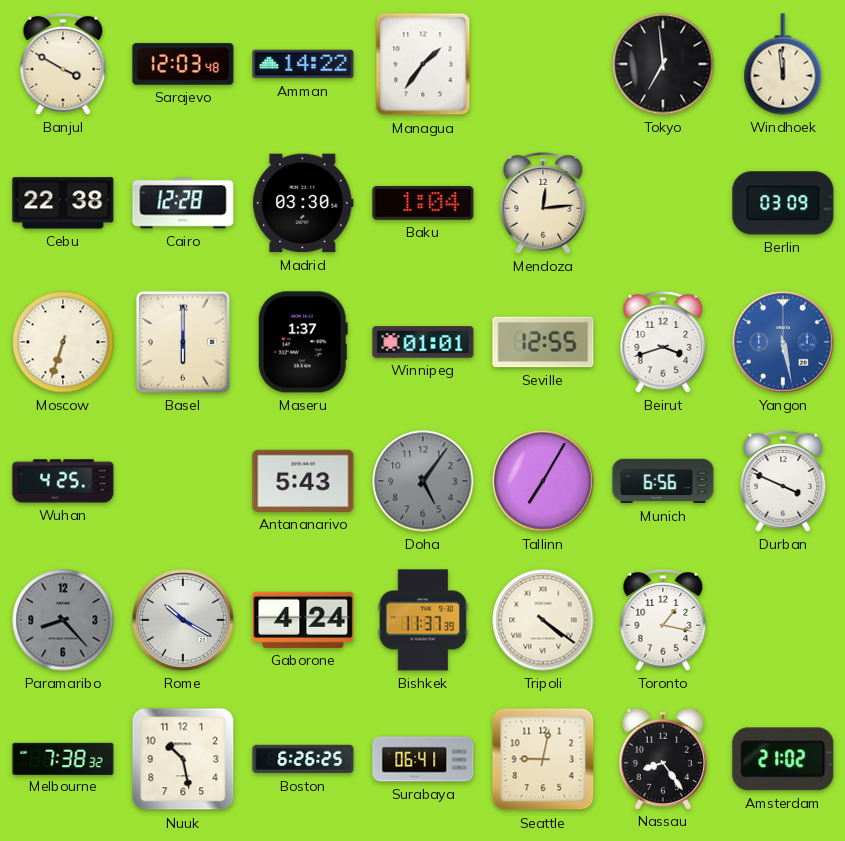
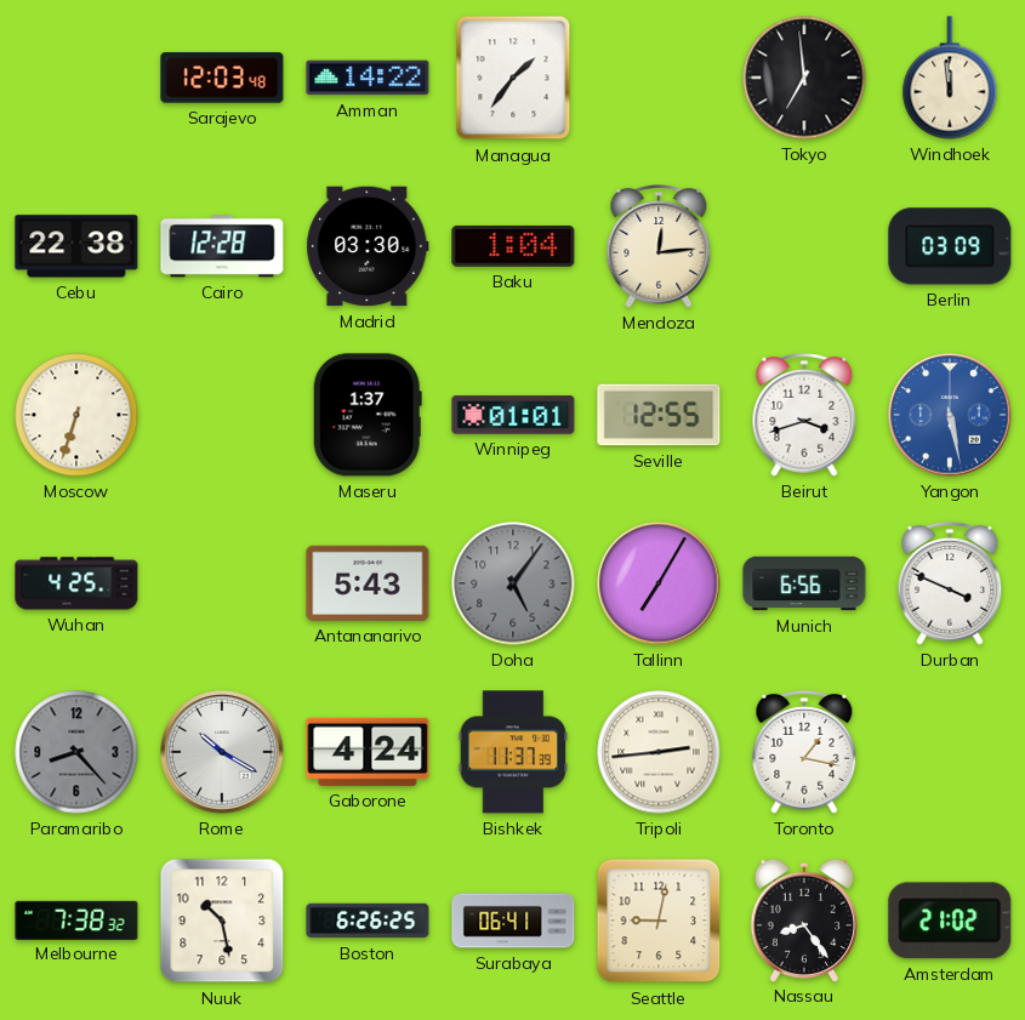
Banjul: 3:50 -> none (63, 65)
Basel: 6:00 -> none (183, 342)
Tripoli: 4:21 -> 2:44 (659, 752)
